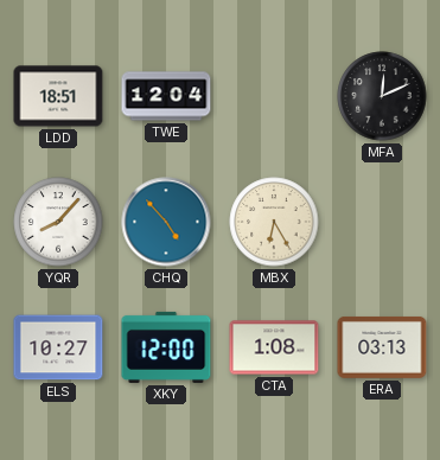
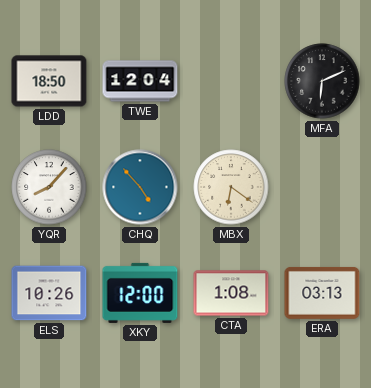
LDD: 18:51 -> 18:50 (49, 81)
MFA: 12:11 -> 6:11 (322, 81)
MBX: 6:25 -> 6:21 (231, 187)
ELS: 10:27 -> 10:26 (49, 293)
